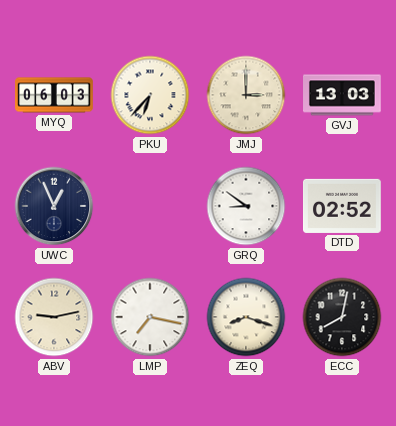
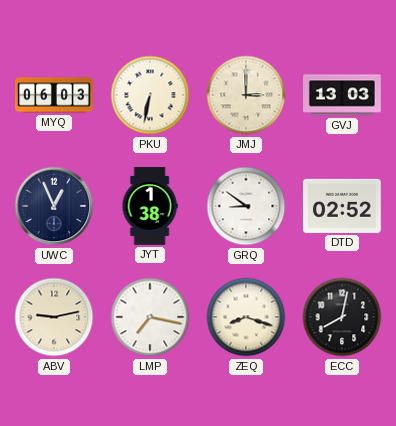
PKU: 6:37 -> 6:32 (150, 95)
JYT: none -> 1:38 (150, 206)
